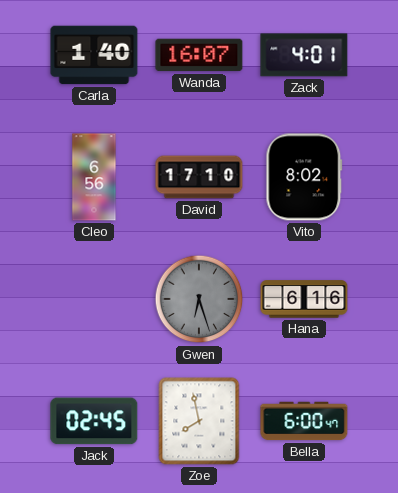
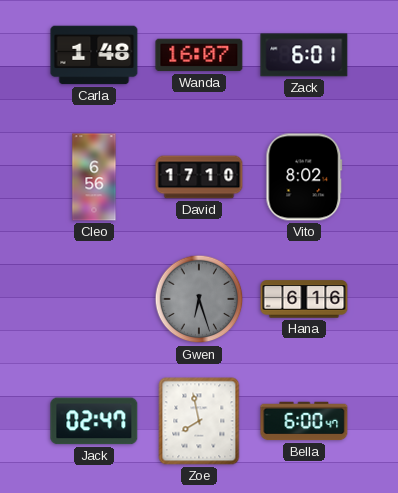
Carla: 1:40 -> 1:48 (94, 55)
Zack: 4:01 -> 6:01 (304, 55)
Jack: 02:45 -> 02:47 (94, 421)
